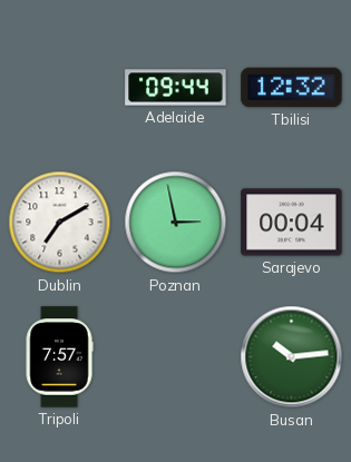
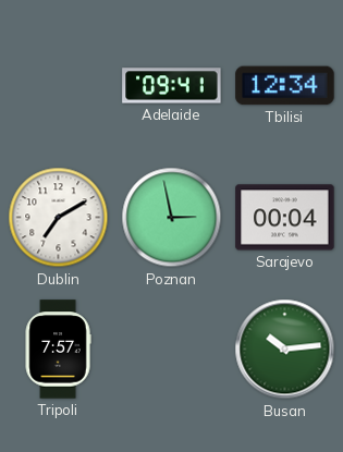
Adelaide: 09:44 -> 09:41 (172, 86)
Tbilisi: 12:32 -> 12:34 (285, 86)
